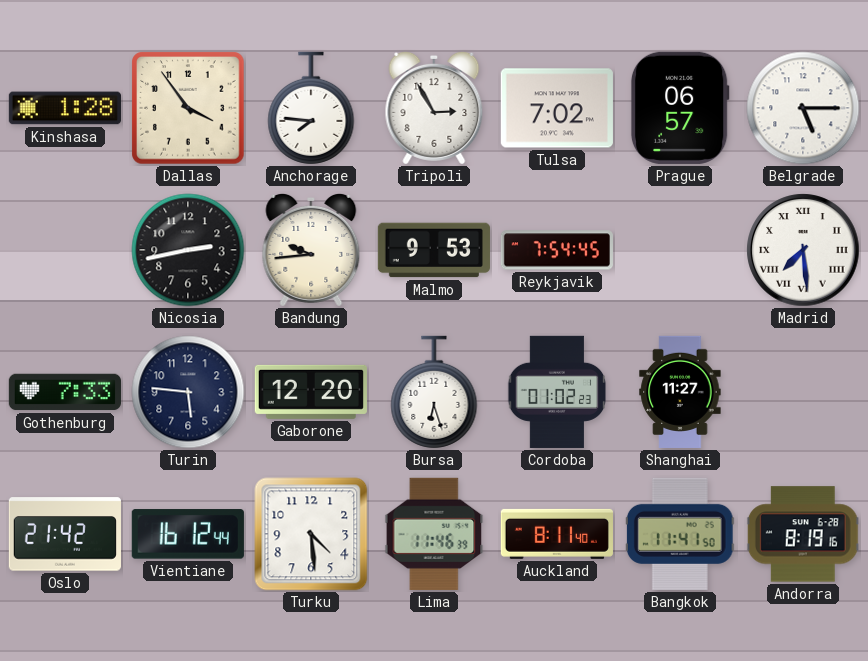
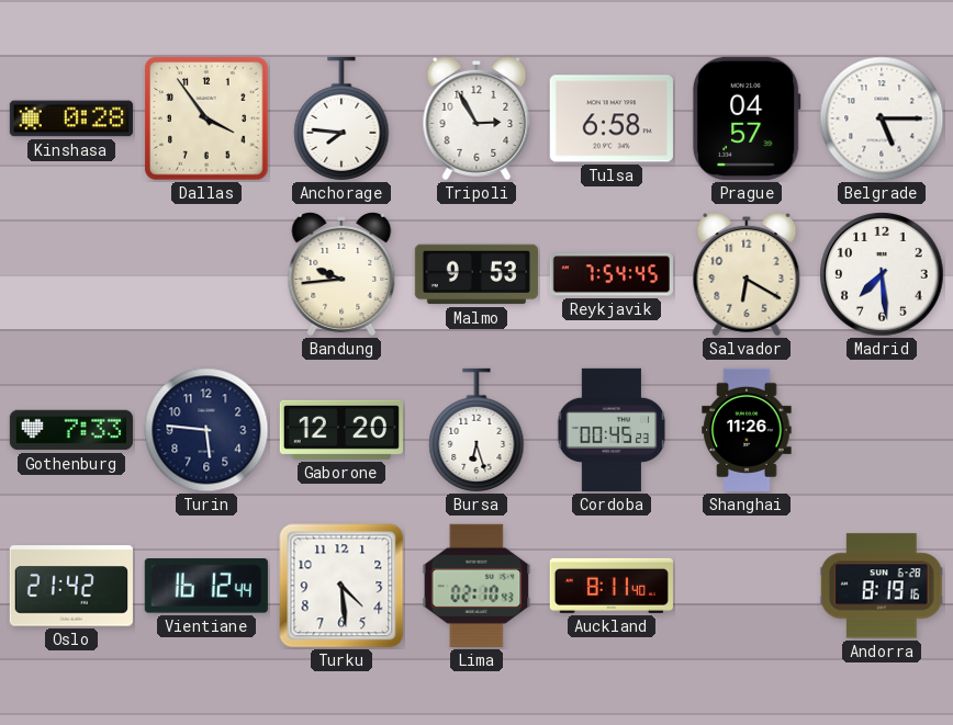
Kinshasa: 1:28 -> 0:28 (71, 118)
Tulsa: 7:02 -> 6:58 (612, 118)
Prague: 06:57 -> 04:57 (747, 118)
Nicosia: 2:43 -> none (188, 250)
Salvador: none -> 6:20 (747, 274)
Madrid numerals: Roman -> Arabic (882, 274)
Cordoba: 01:02 -> 00:45 (612, 430)
Shanghai: 11:27 -> 11:26 (747, 430)
Lima: 11:46 -> 02:10 (477, 586)
Bangkok: 11:41 -> none (680, 534)
